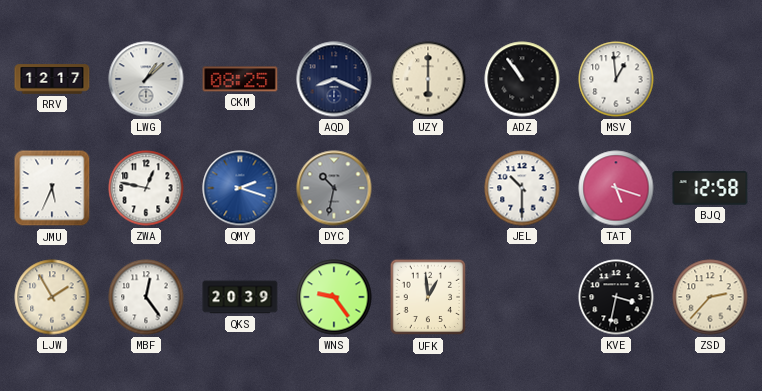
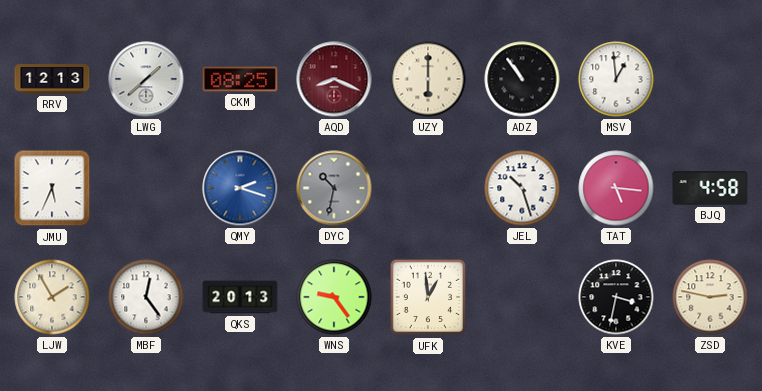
RRV: 12:17 -> 12:13 (52, 79)
LWG: 1:08 -> 1:38 (146, 79)
AQD dial: navy -> burgundy (334, 79)
ZWA: 12:47 -> none (146, 188)
JEL: 10:30 -> 10:27 (522, 188)
TAT: 5:18 -> 5:16 (616, 188)
BJQ: 12:58 -> 4:58 (710, 188)
QKS: 20:39 -> 20:13 (240, 297)
ZSD: 2:37 -> 2:47 (710, 297)
